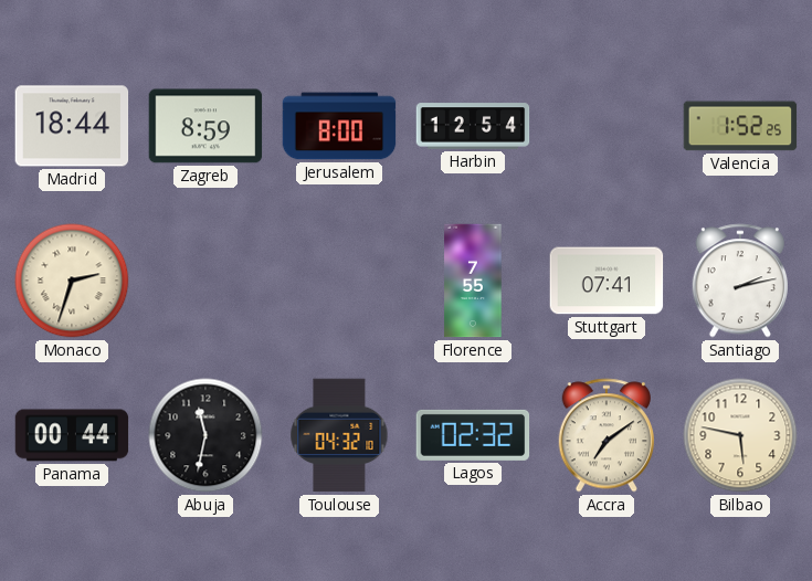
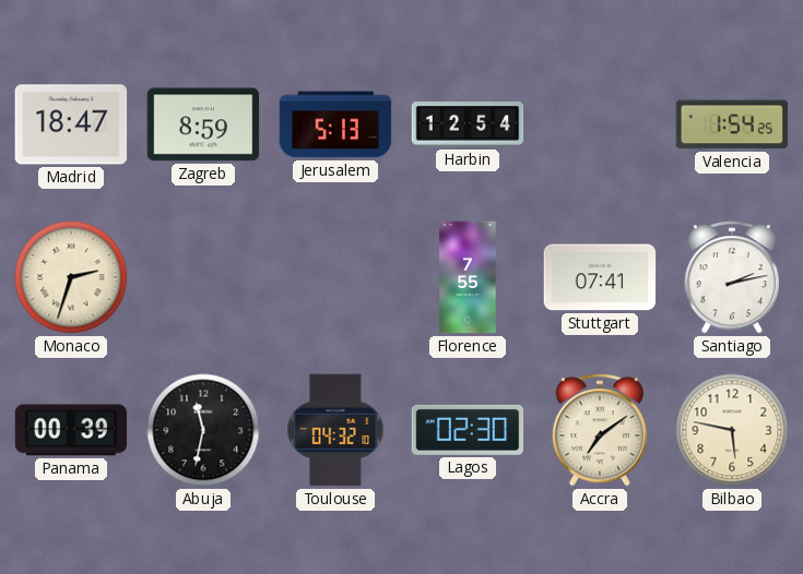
Madrid: 18:44 -> 18:47 (71, 124)
Jerusalem: 8:00 -> 5:13 (335, 124)
Valencia: 1:52 -> 1:54 (732, 124)
Panama: 00:44 -> 00:39 (71, 430)
Lagos: 02:32 -> 02:30 (468, 430)
